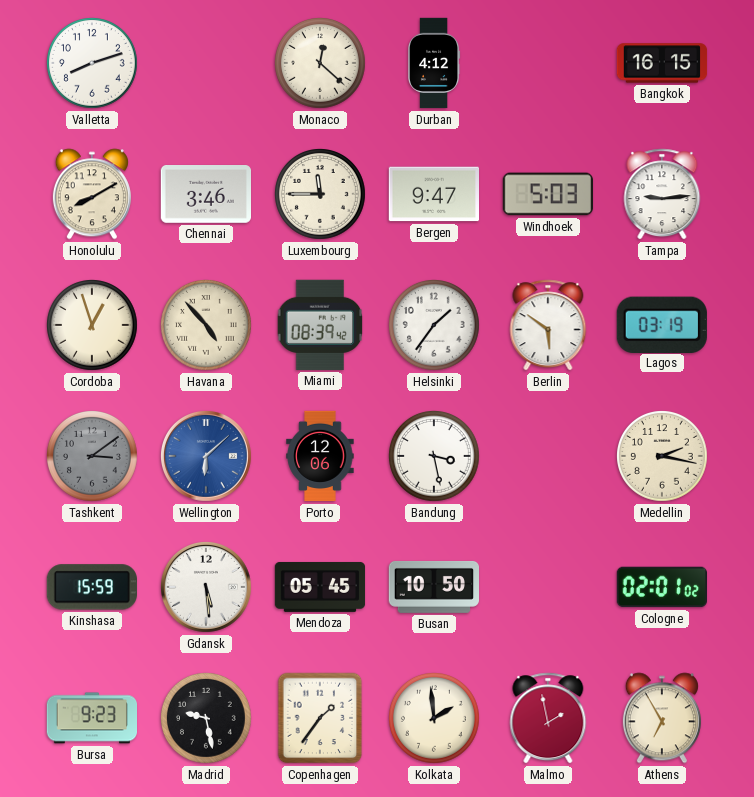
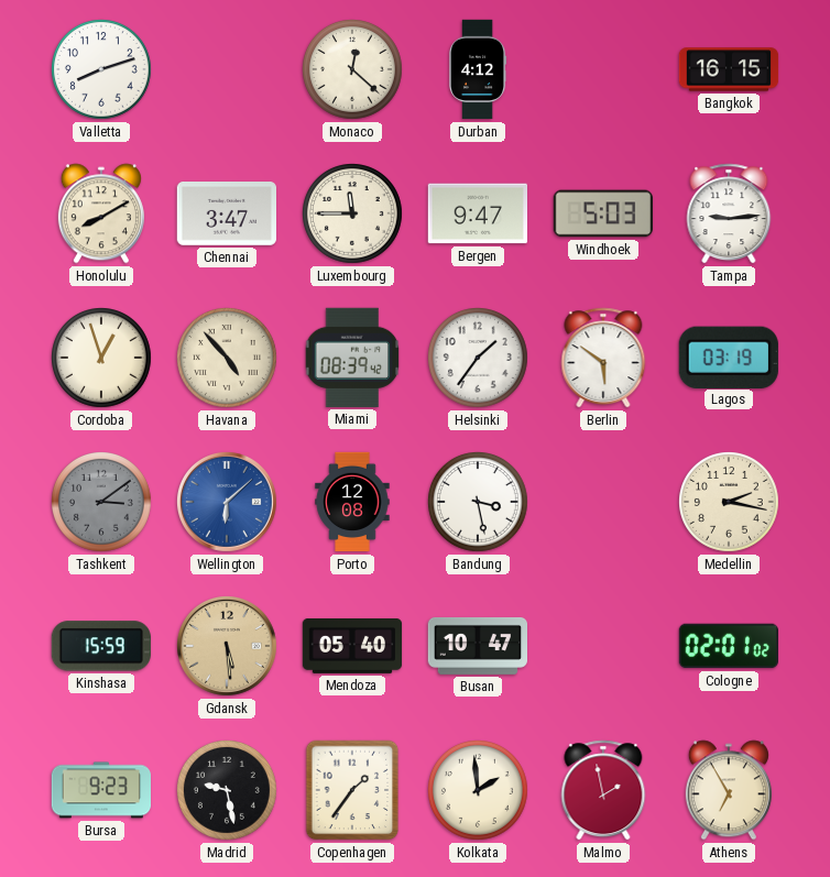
Chennai: 3:46 -> 3:47 (226, 215)
Porto: 12:06 -> 12:08 (352, 502)
Gdansk dial: white -> champagne (227, 646)
Mendoza: 05:45 -> 05:40 (352, 646)
Busan: 10:50 -> 10:47 (477, 646)
